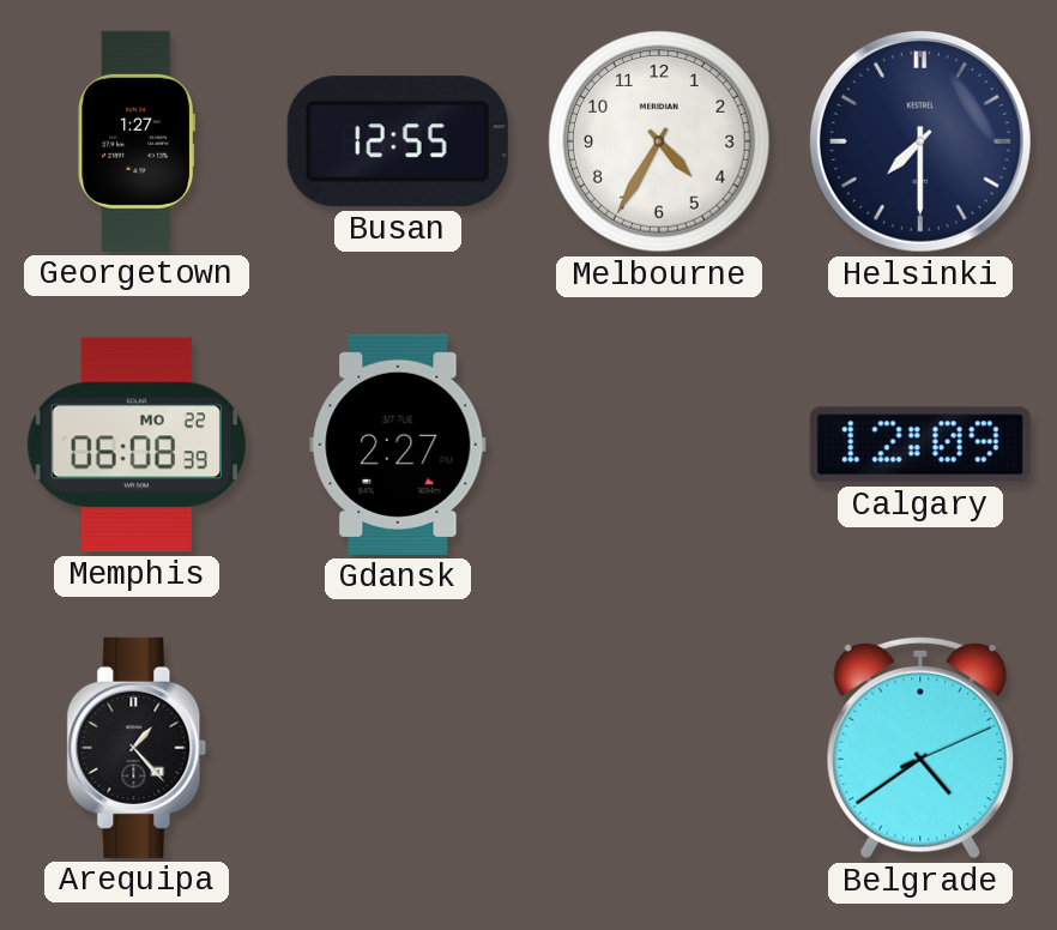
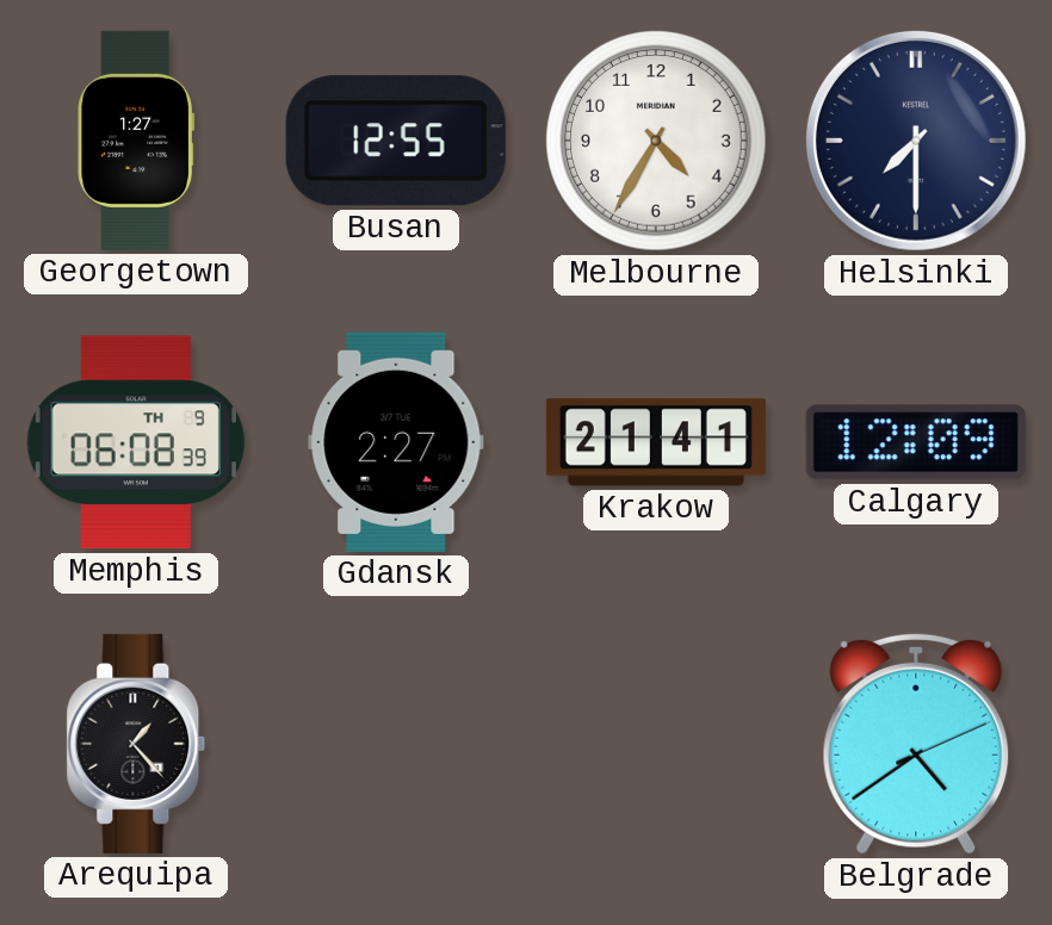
Memphis date: MO 22 -> TH 9 (136, 442)
Krakow: none -> 21:41 (656, 442)
